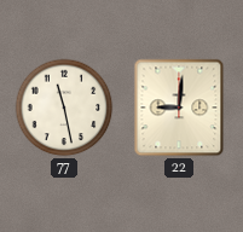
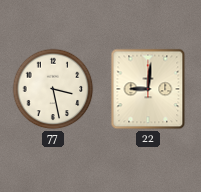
77: 11:28 -> 3:28 (53, 89)
